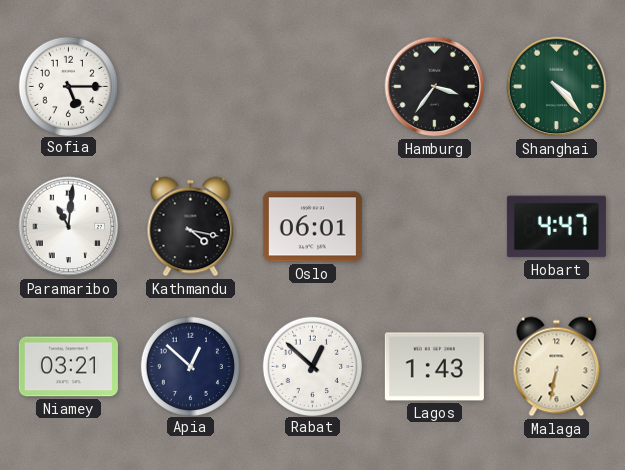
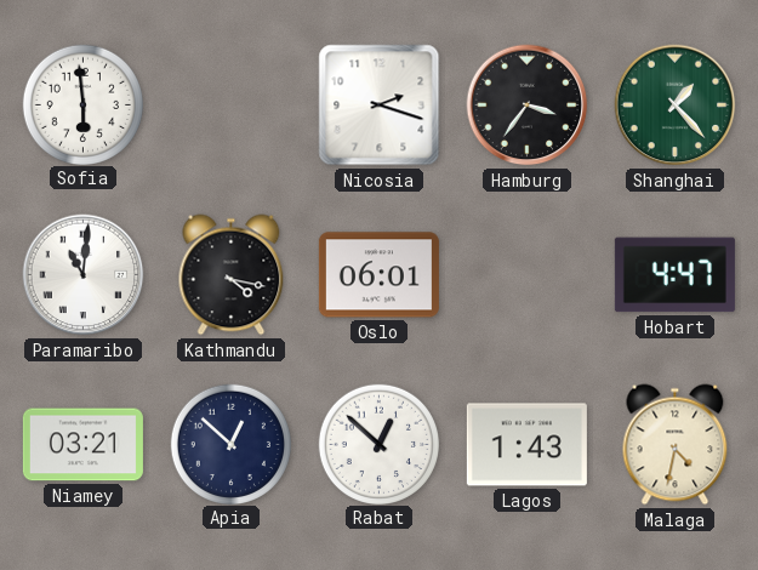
Sofia: 5:15 -> 5:59 (82, 104)
Nicosia: none -> 2:18 (380, 106)
Shanghai: 4:23 -> 1:23 (676, 106)
Malaga: 6:32 -> 4:32 (676, 445)
